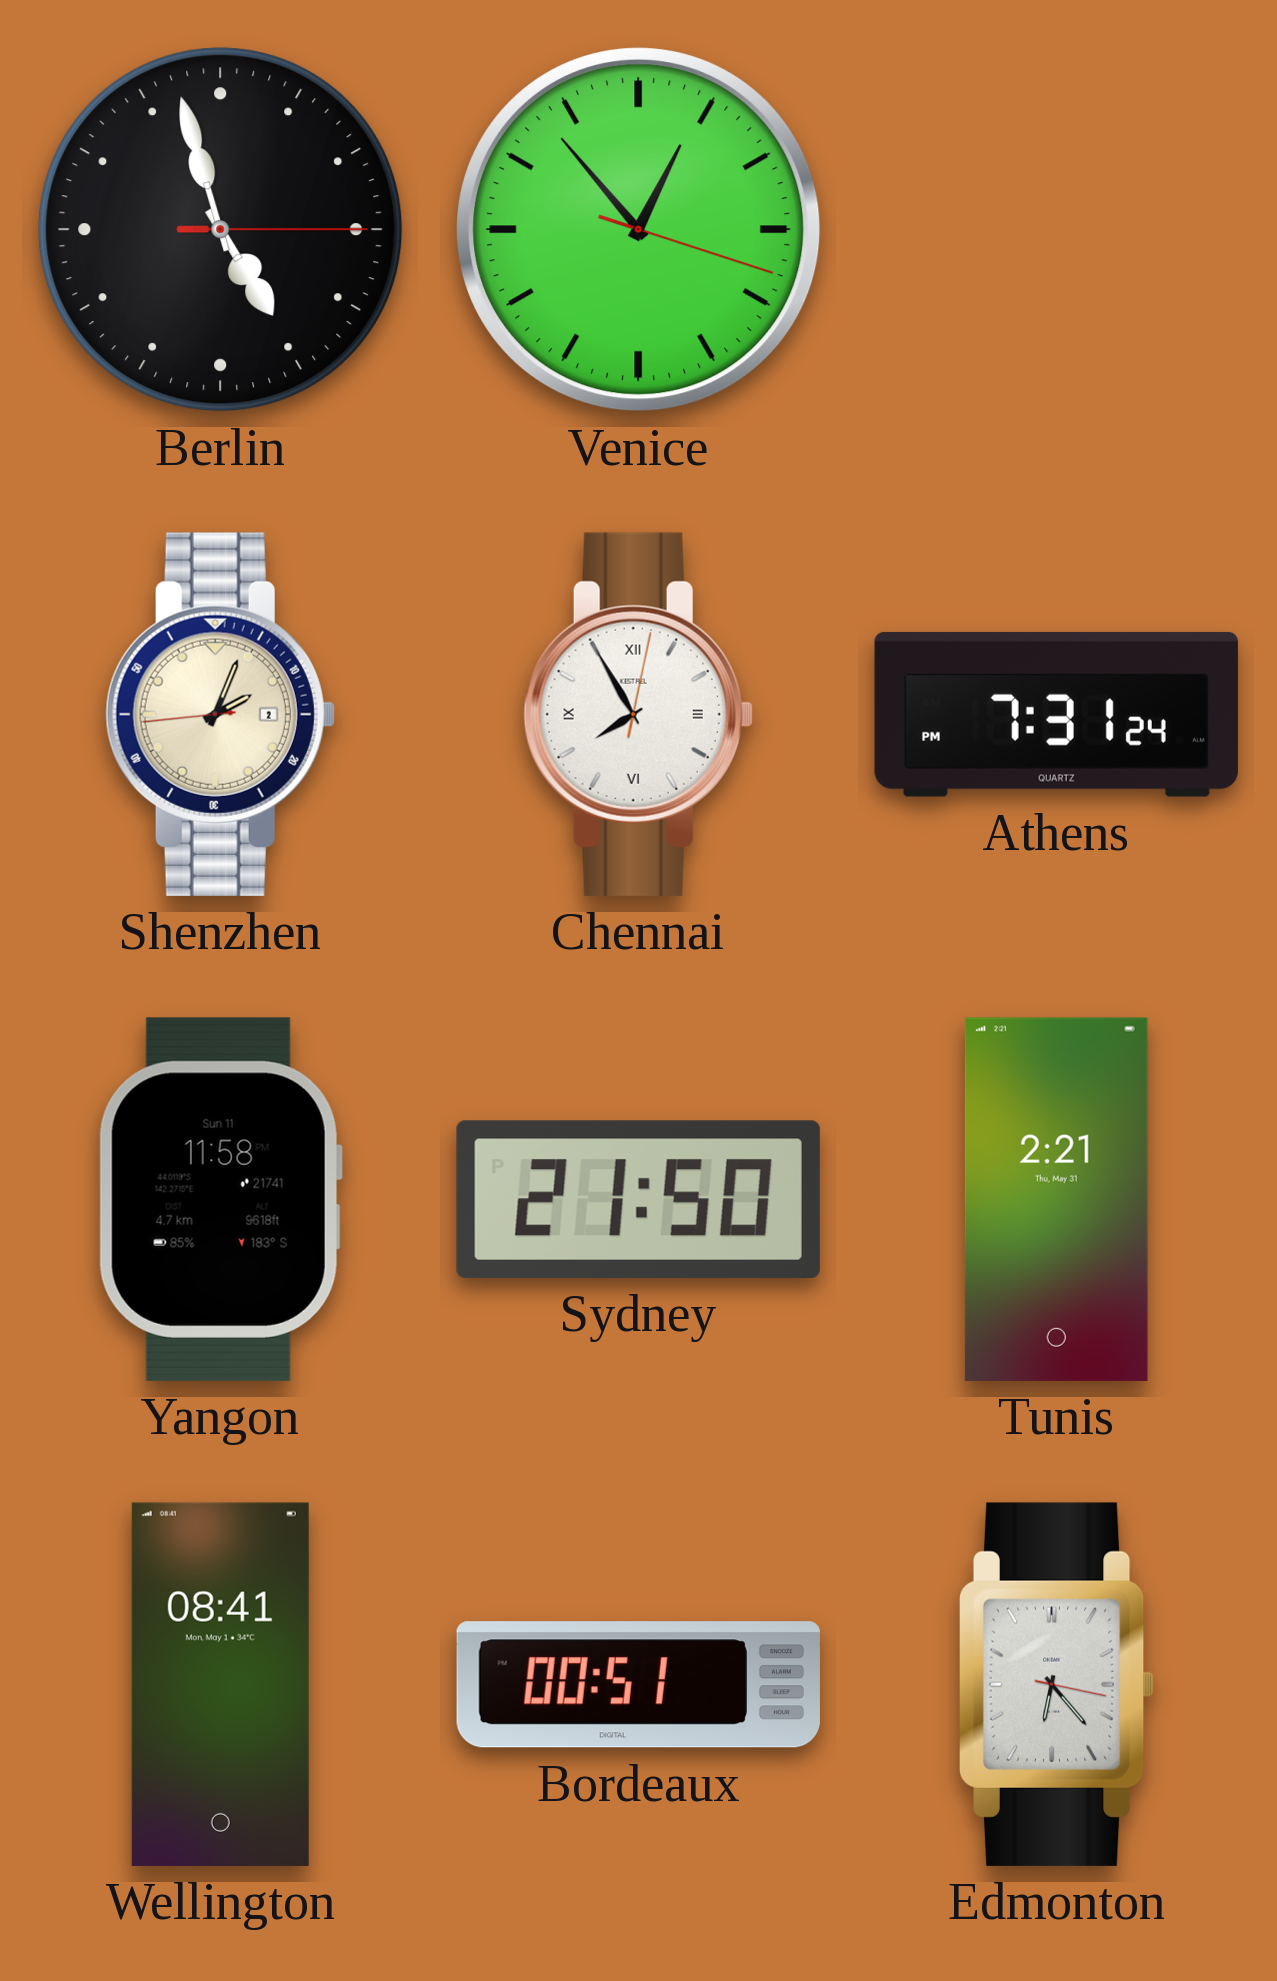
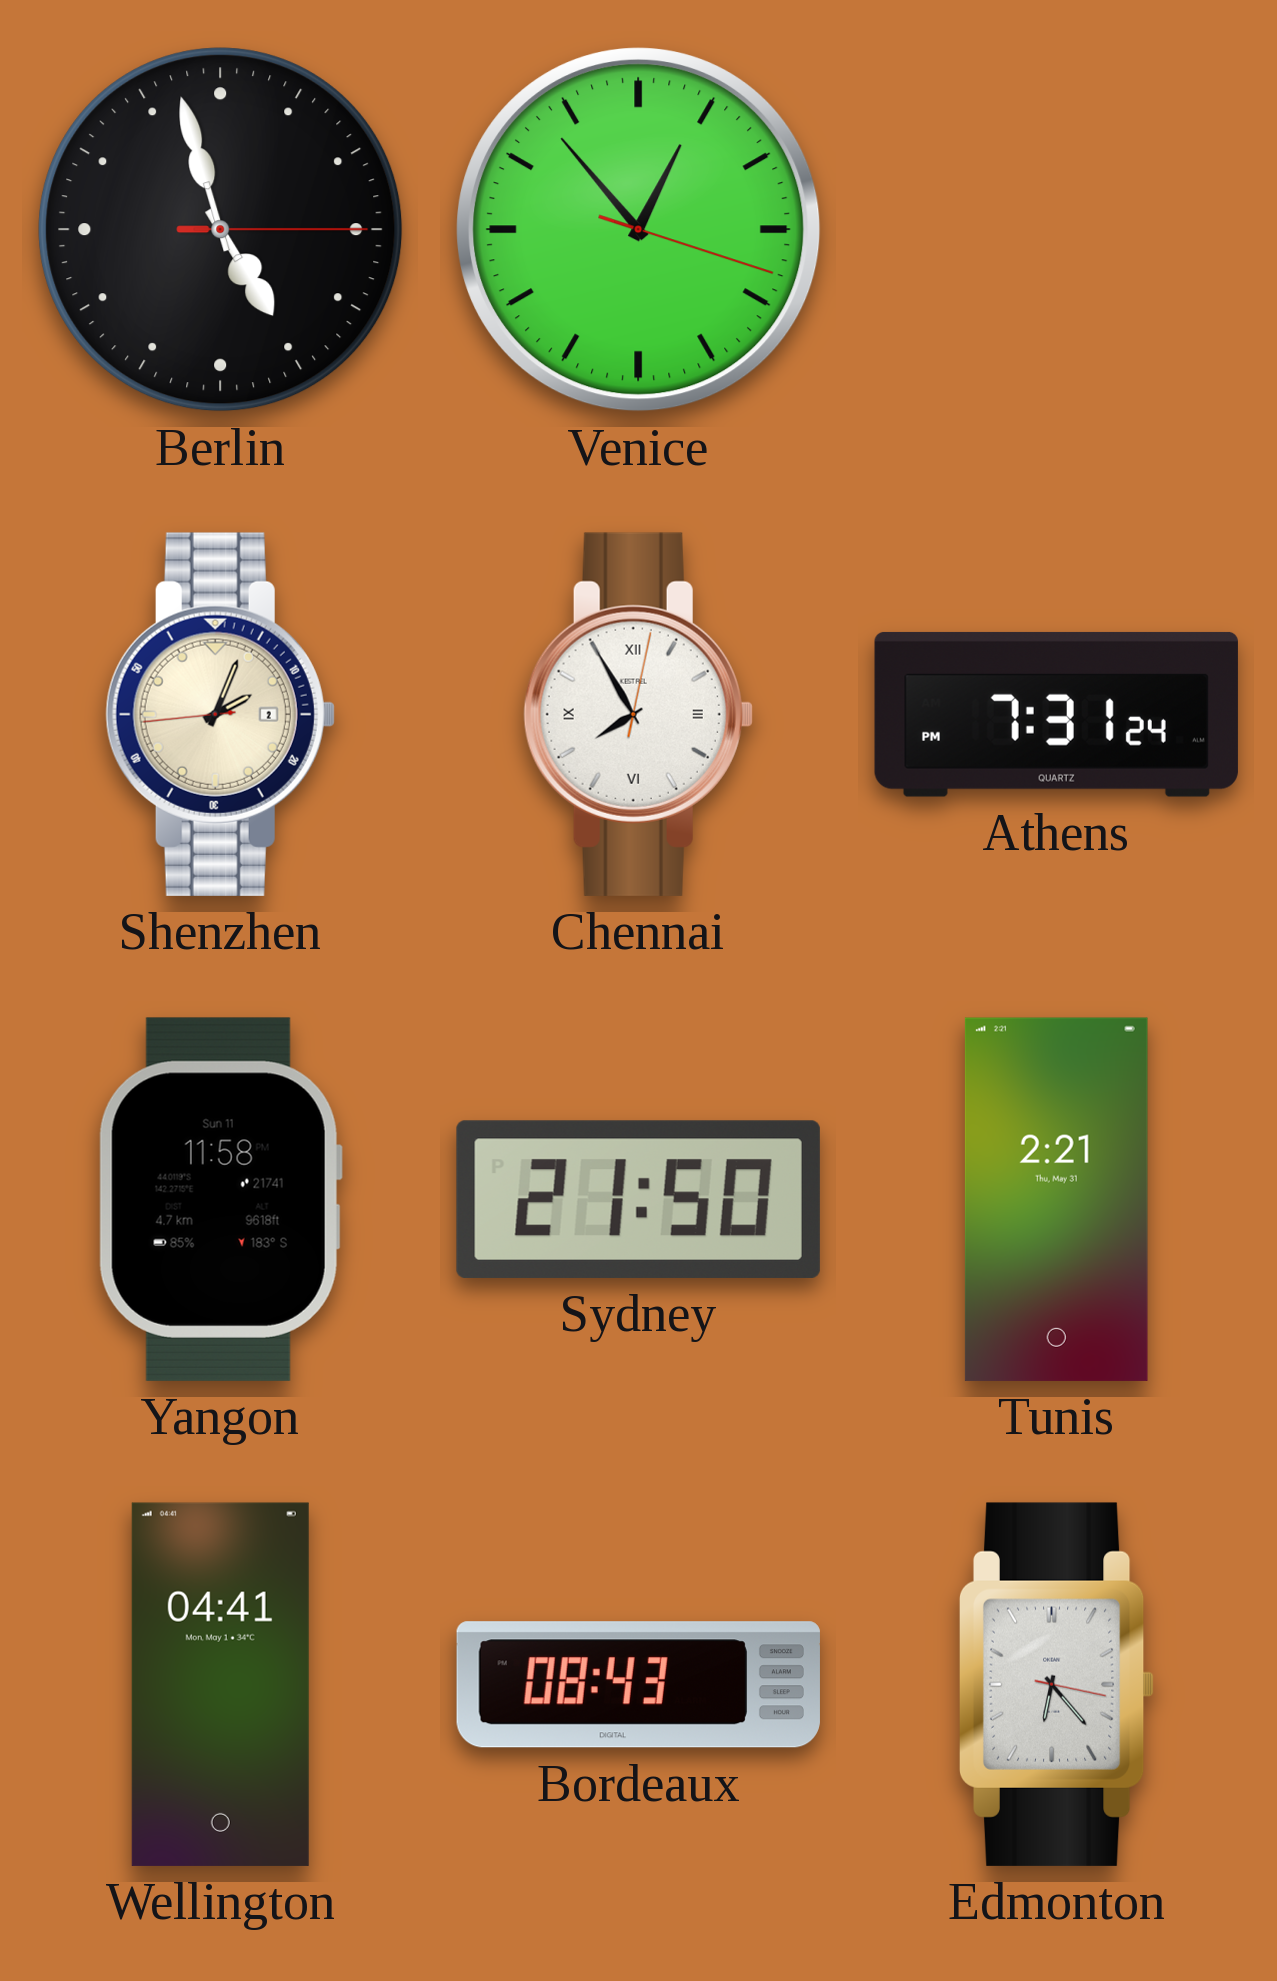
Wellington: 08:41 -> 04:41 (220, 1684)
Bordeaux: 00:51 -> 08:43 (638, 1685)
